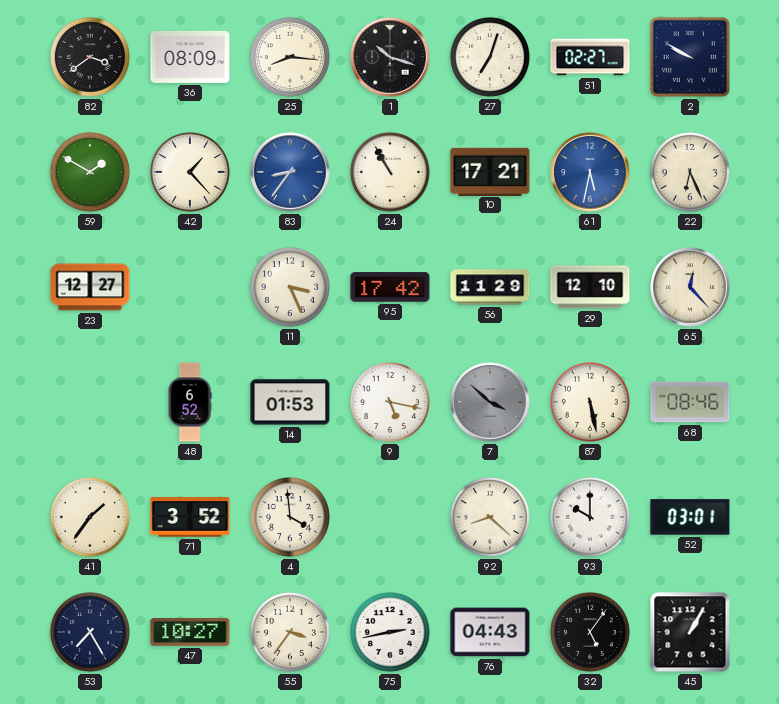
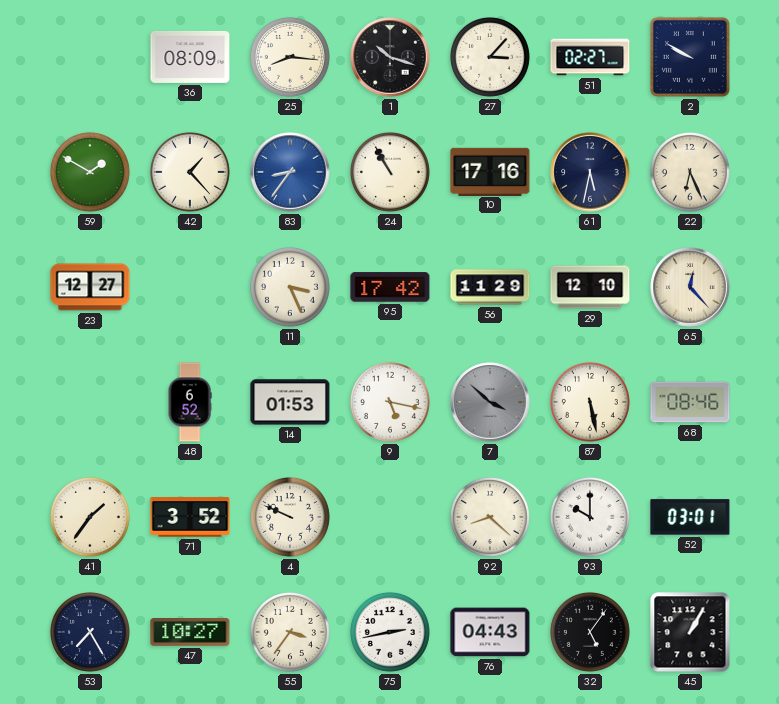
82: 3:39 -> none (90, 57)
27: 7:03 -> 3:07 (490, 57)
10: 17:21 -> 17:16 (490, 171)
61 dial: blue -> navy (590, 172)
4: 3:59 -> 9:49 (290, 517)
